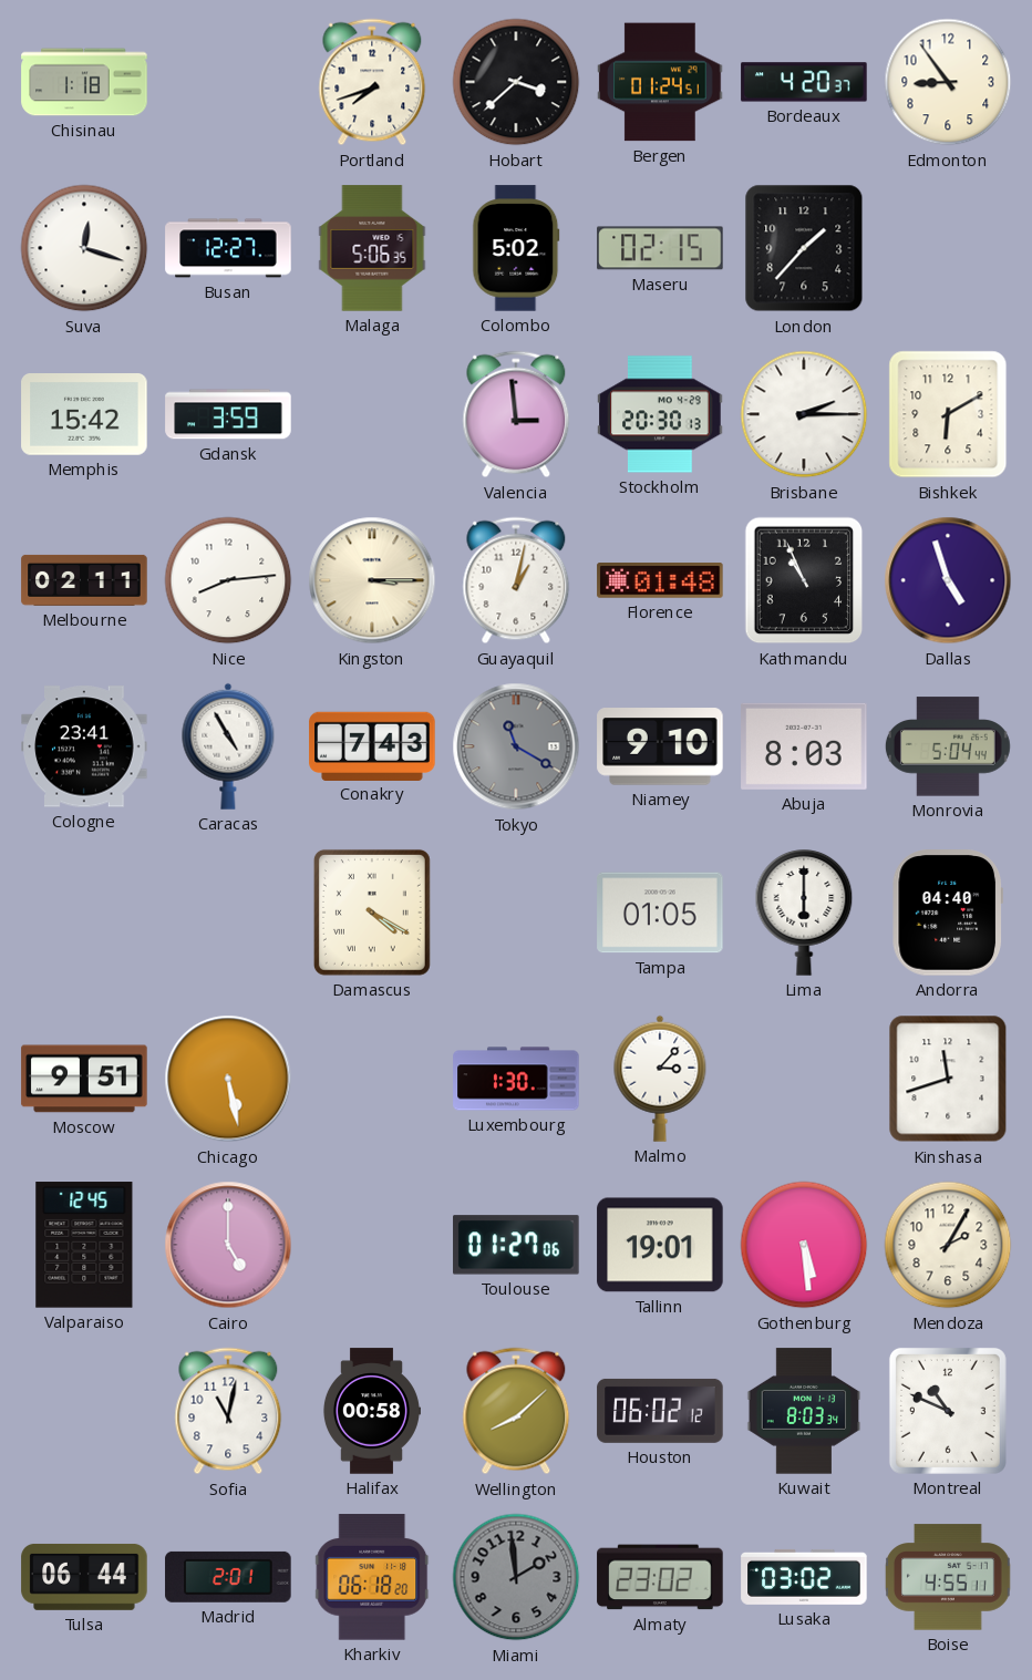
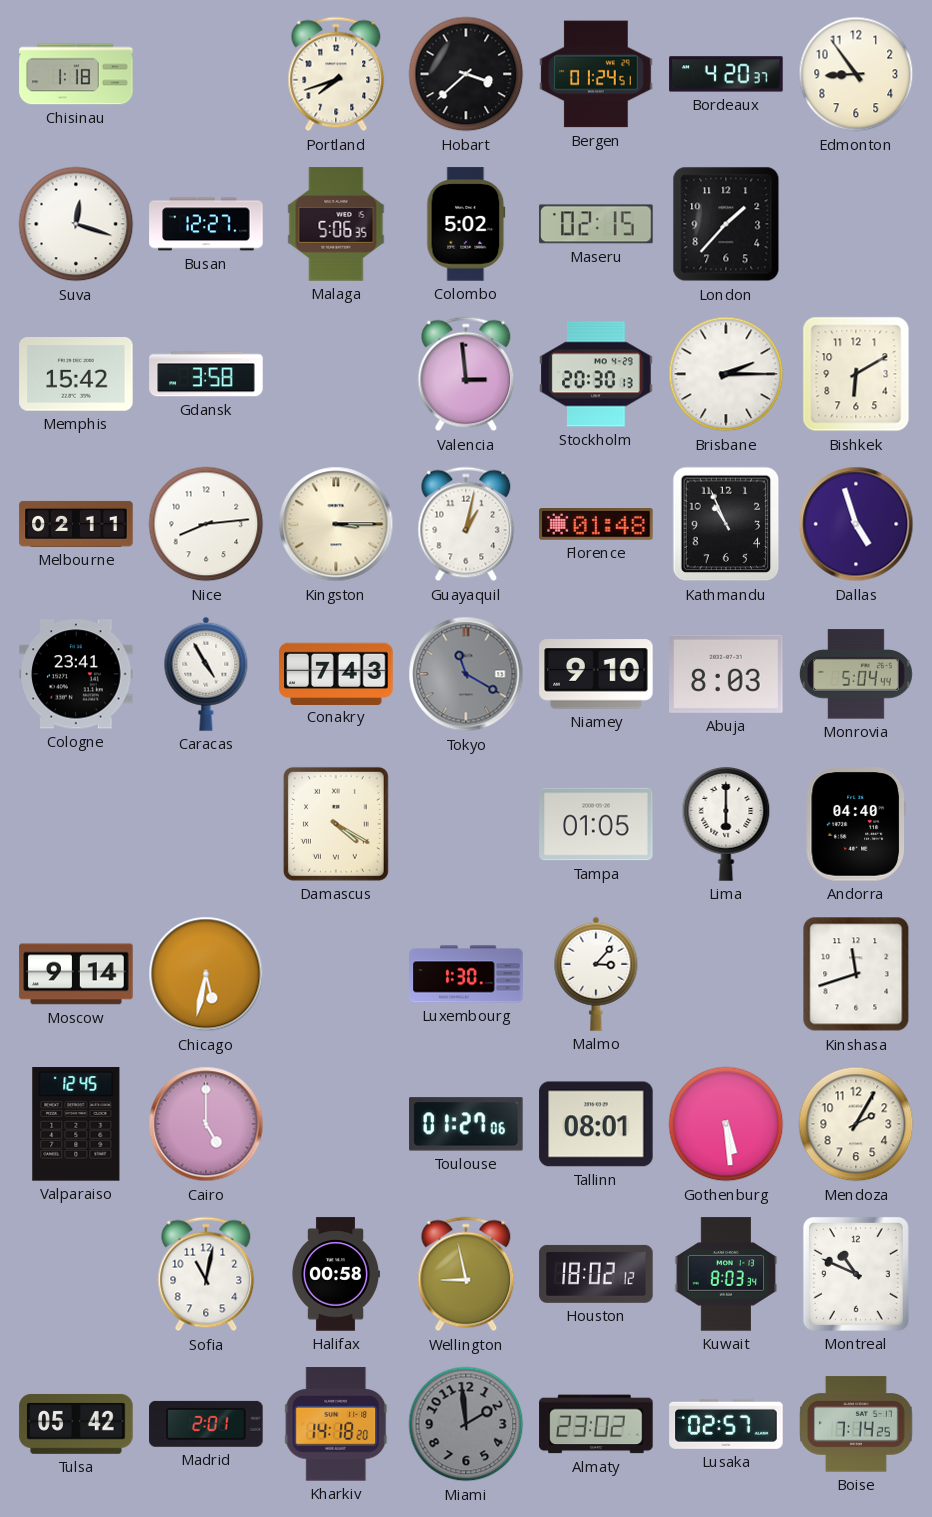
Gdansk: 3:59 -> 3:58 (206, 374)
Moscow: 9:51 -> 9:14 (76, 974)
Chicago: 5:28 -> 5:32 (206, 974)
Tallinn: 19:01 -> 08:01 (596, 1124)
Wellington: 8:08 -> 8:58 (466, 1274)
Houston: 06:02 -> 18:02 (596, 1274)
Tulsa: 06:44 -> 05:42 (76, 1424)
Kharkiv: 06:18 -> 14:18 (336, 1424)
Lusaka: 03:02 -> 02:57 (726, 1424)
Boise: 4:55 -> 7:14 (857, 1424)
